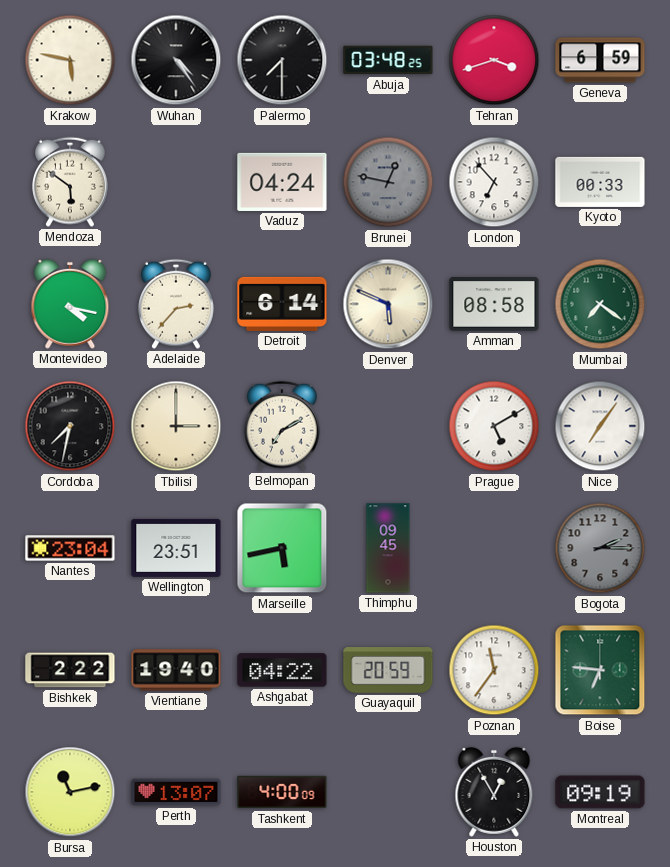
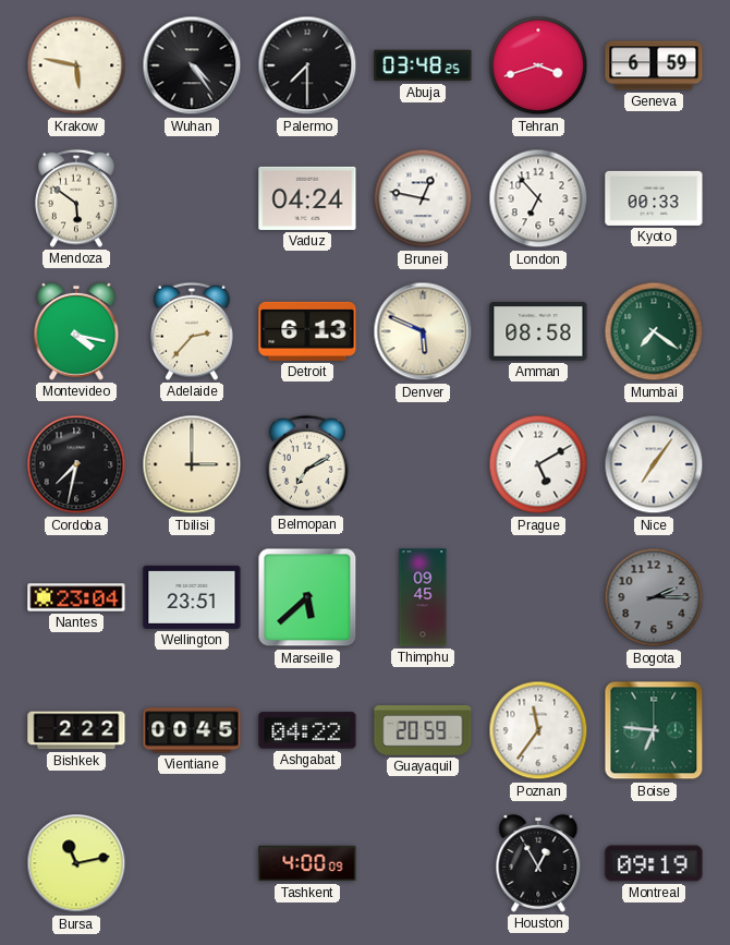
Brunei dial: grey -> white (423, 198)
Detroit: 6:14 -> 6:13 (307, 331)
Marseille: 5:43 -> 5:38 (307, 597)
Vientiane: 19:40 -> 00:45 (192, 730)
Perth: 13:07 -> none (176, 792)
